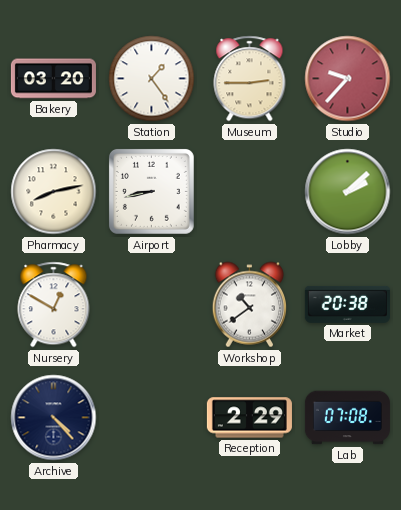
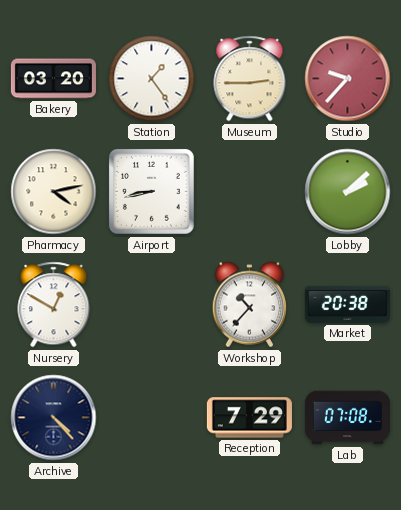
Pharmacy: 8:13 -> 4:13 (54, 192)
Workshop: 10:39 -> 10:37 (250, 305)
Reception: 2:29 -> 7:29 (249, 418)
